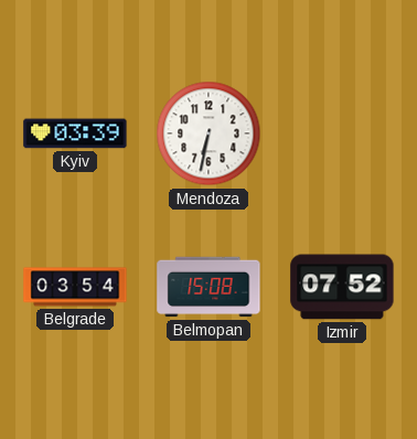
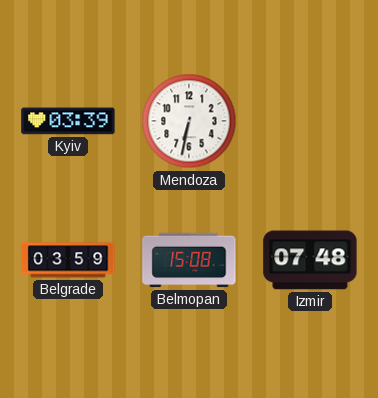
Belgrade: 03:54 -> 03:59 (68, 260)
Izmir: 07:52 -> 07:48 (310, 260)
